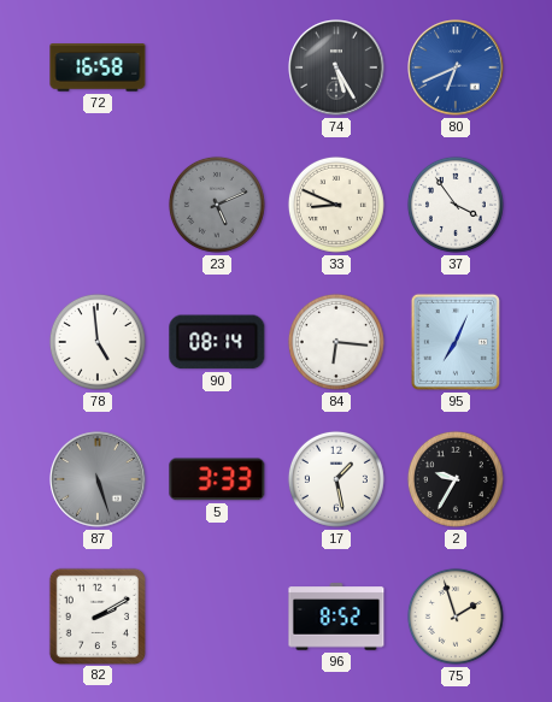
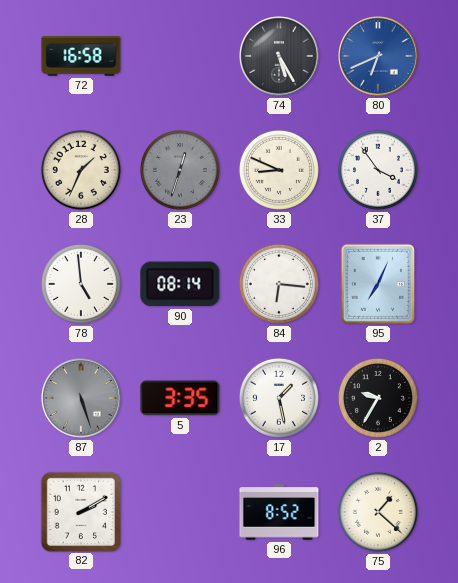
28: none -> 1:34 (81, 170)
23: 5:11 -> 12:33 (180, 170)
5: 3:33 -> 3:35 (180, 398)
75: 1:57 -> 1:22 (378, 512)
